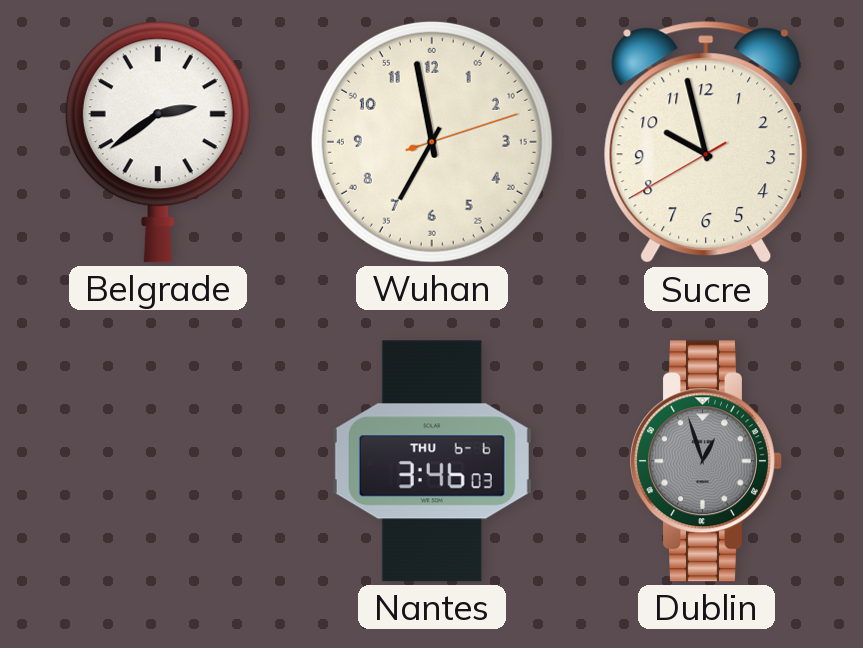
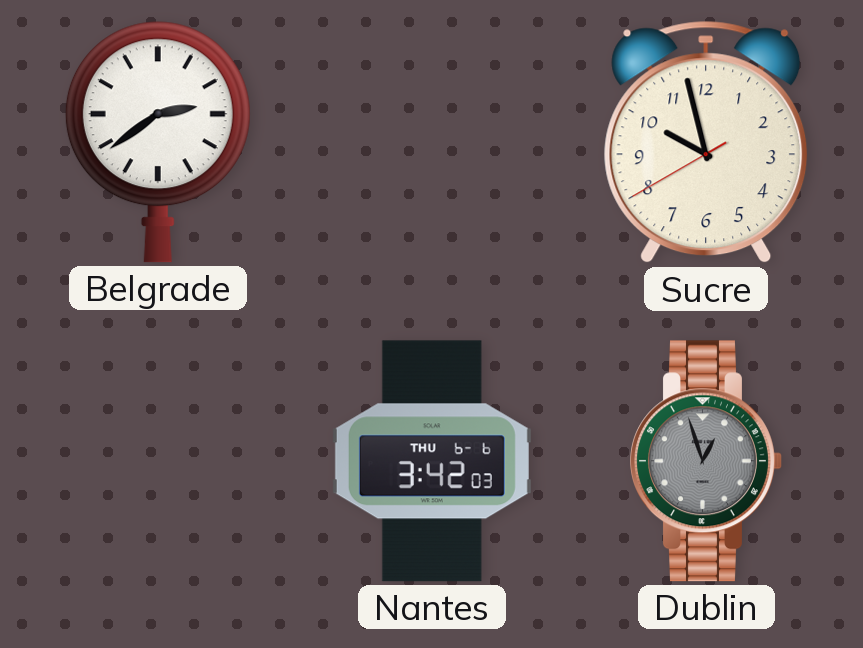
Wuhan: 6:58 -> none (432, 142)
Nantes: 3:46 -> 3:42 (432, 461)
